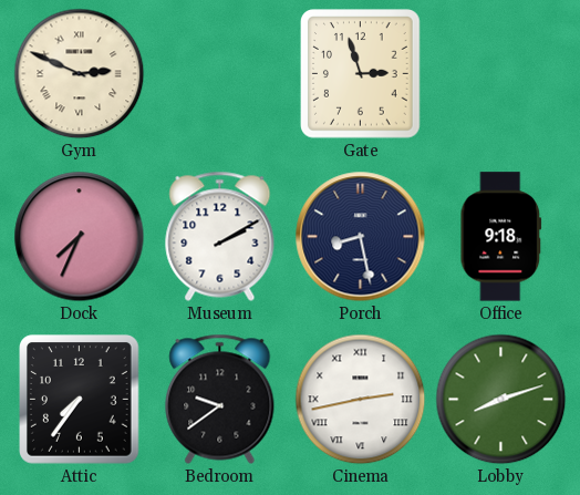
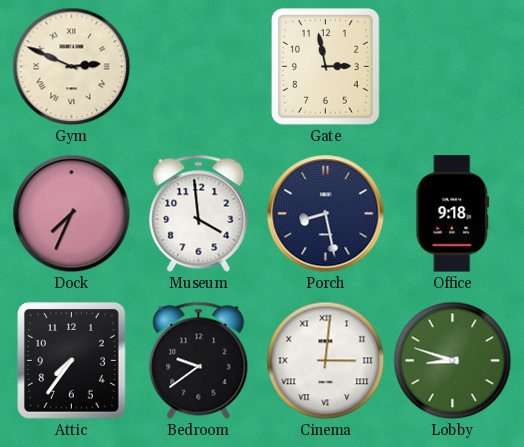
Gate: 2:57 -> 2:58 (326, 67)
Museum: 2:10 -> 3:59 (199, 213)
Cinema: 2:43 -> 3:01 (326, 361)
Lobby: 8:12 -> 8:48 (453, 361)
